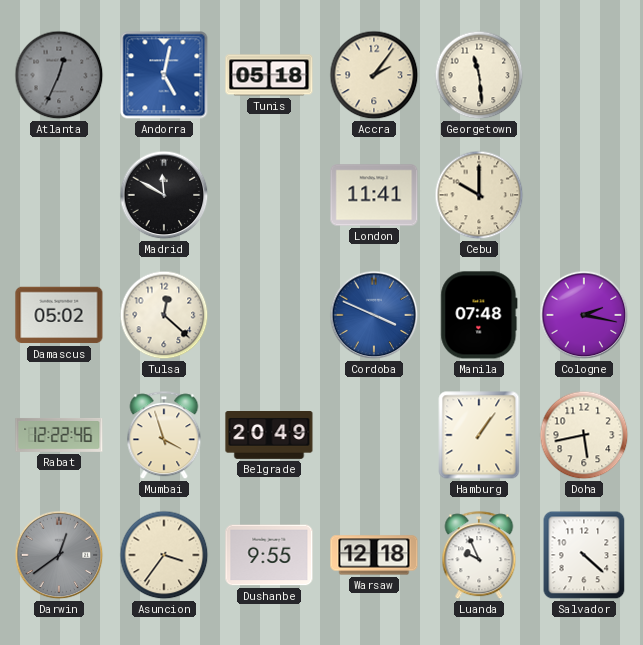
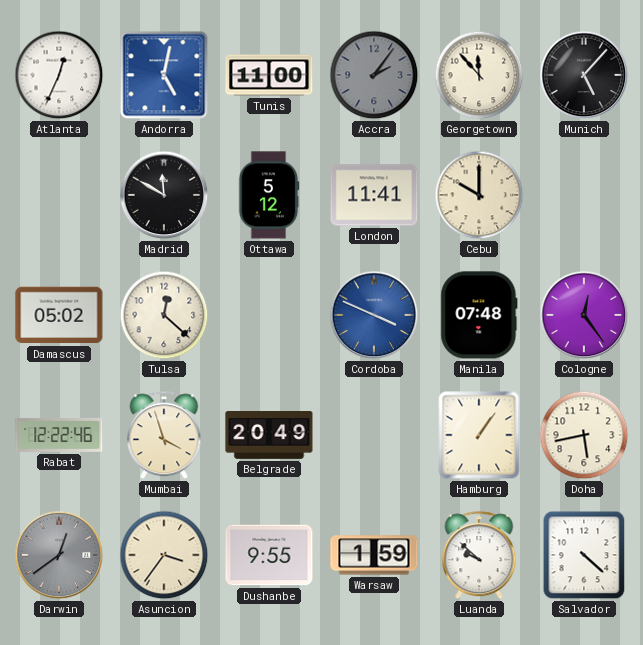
Atlanta dial: grey -> white (59, 75)
Tunis: 05:18 -> 11:00 (269, 75)
Accra dial: cream -> grey (374, 75)
Georgetown: 11:29 -> 11:53 (479, 75)
Munich: none -> 5:07 (584, 75)
Ottawa: none -> 5:12 (269, 195)
Cologne: 2:17 -> 12:24 (584, 315)
Warsaw: 12:18 -> 1:59 (374, 555)
Luanda: 9:56 -> 9:52 (479, 556)
